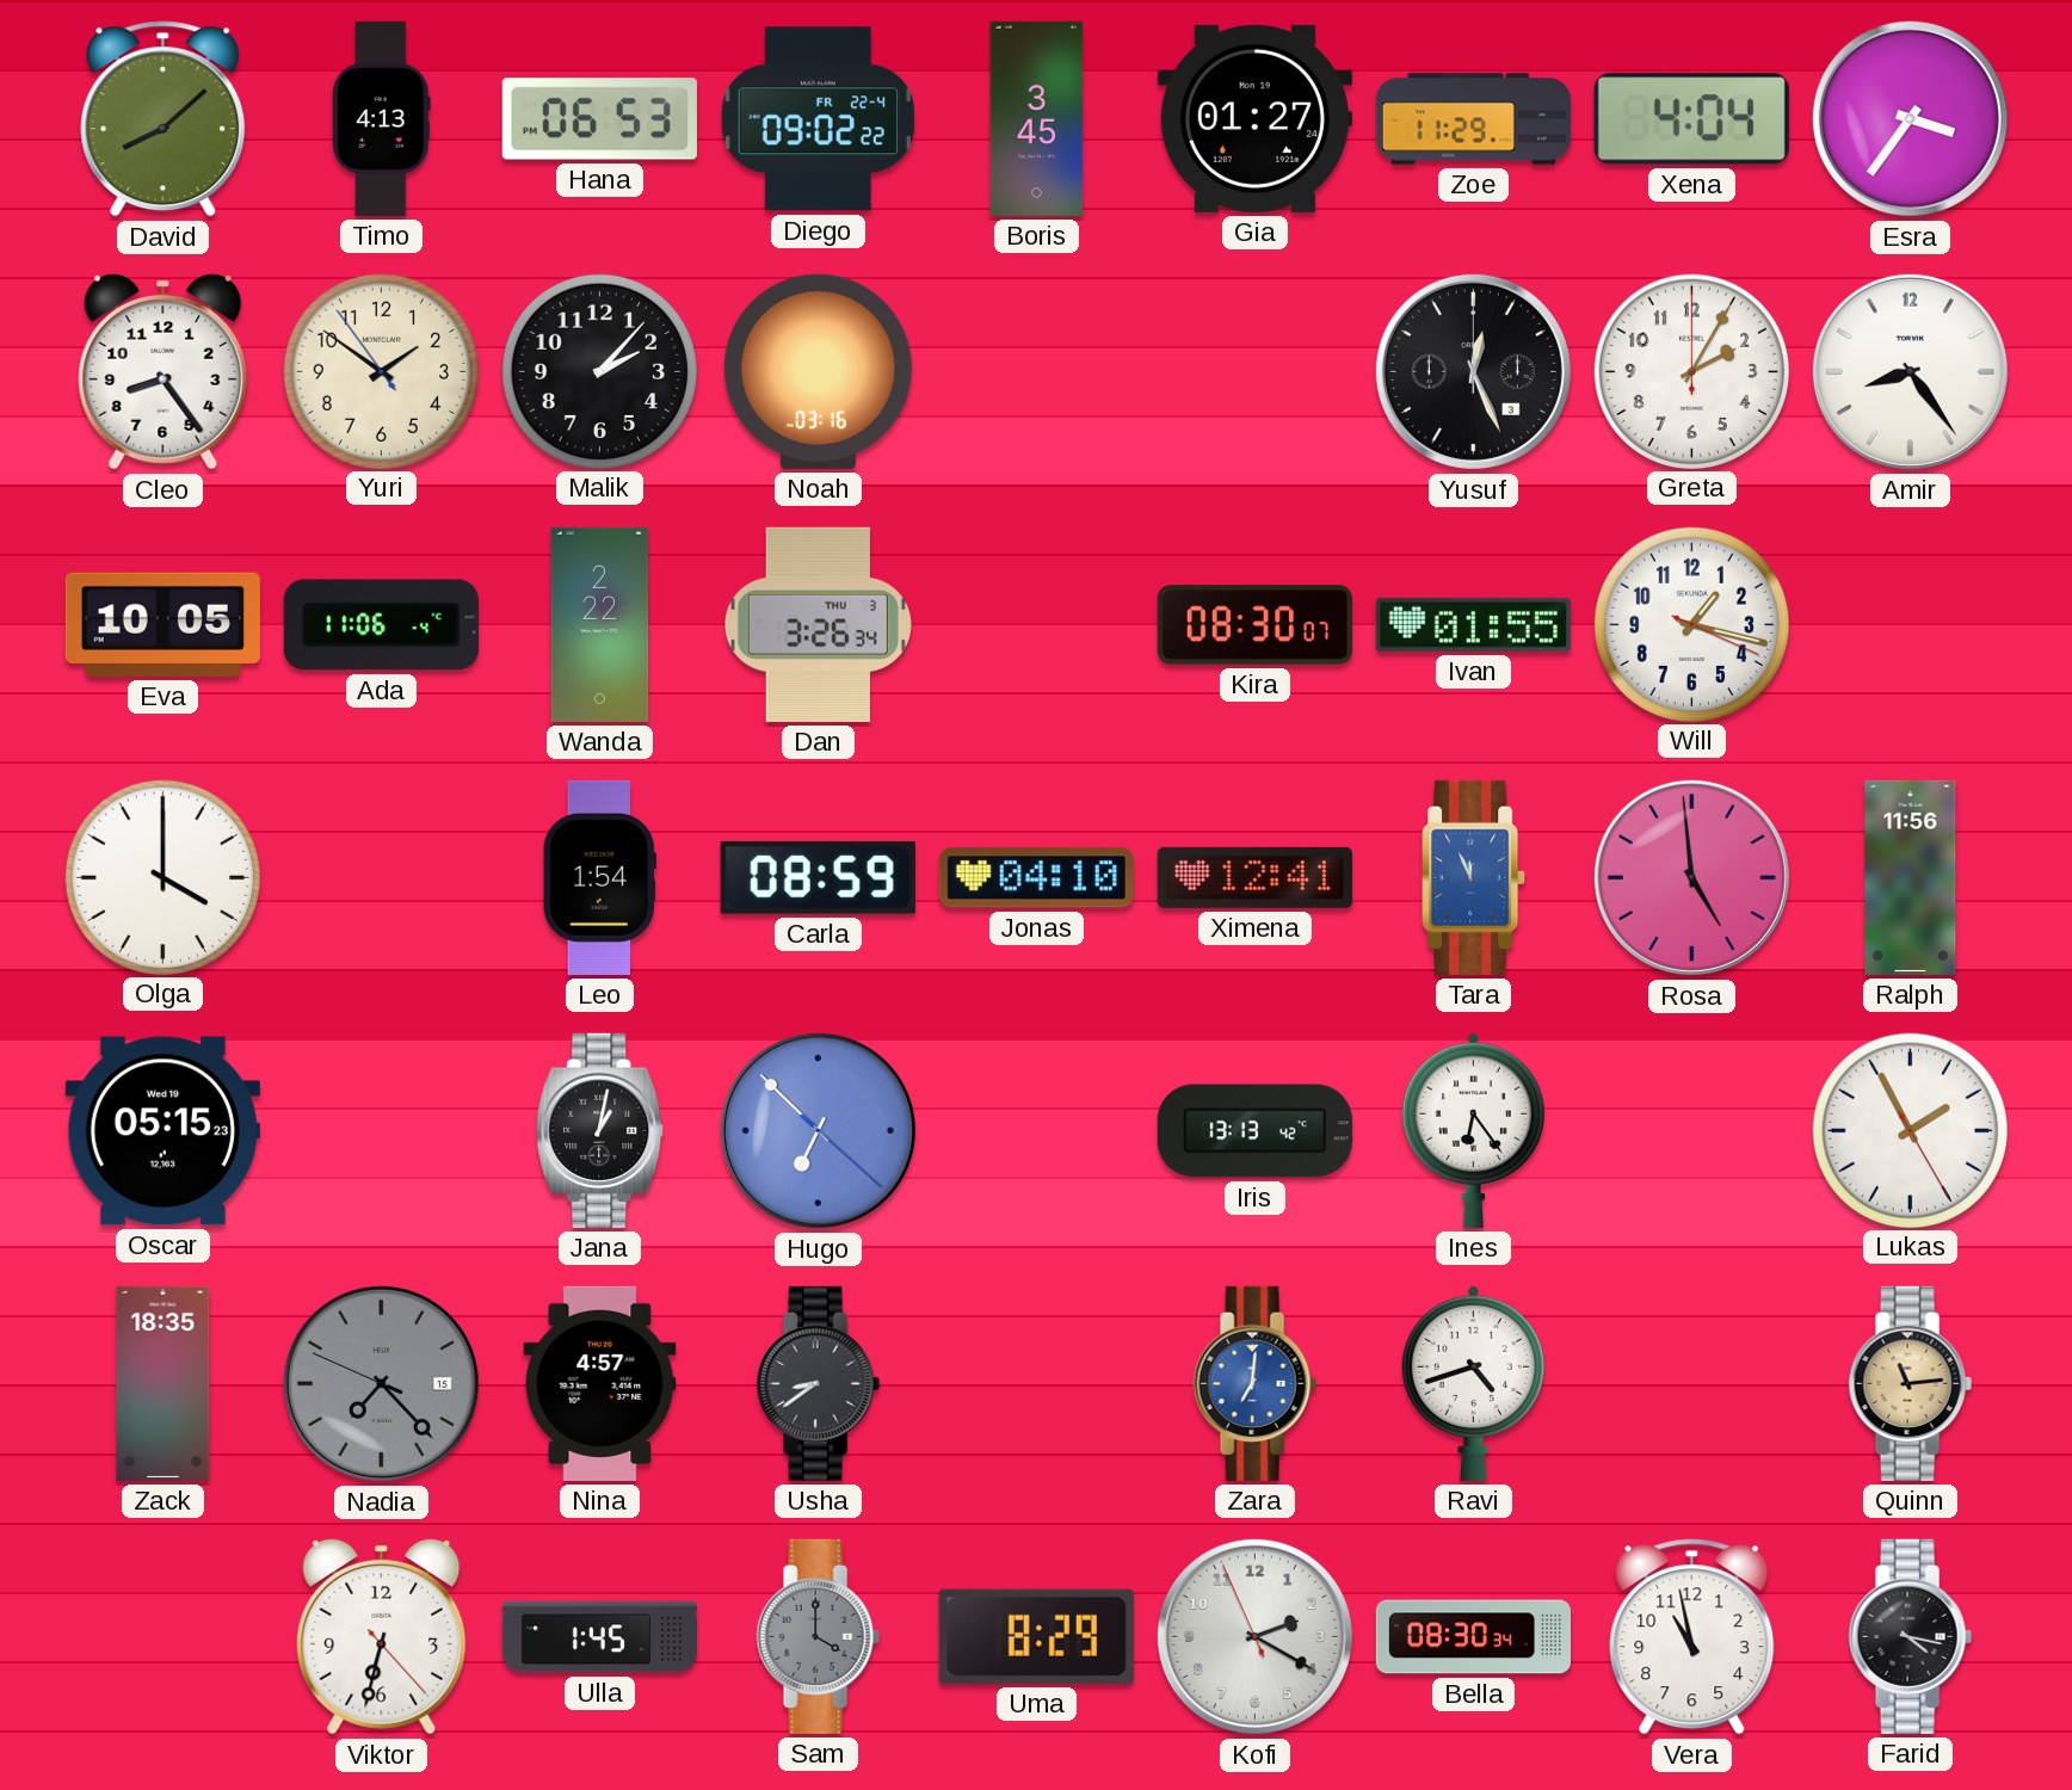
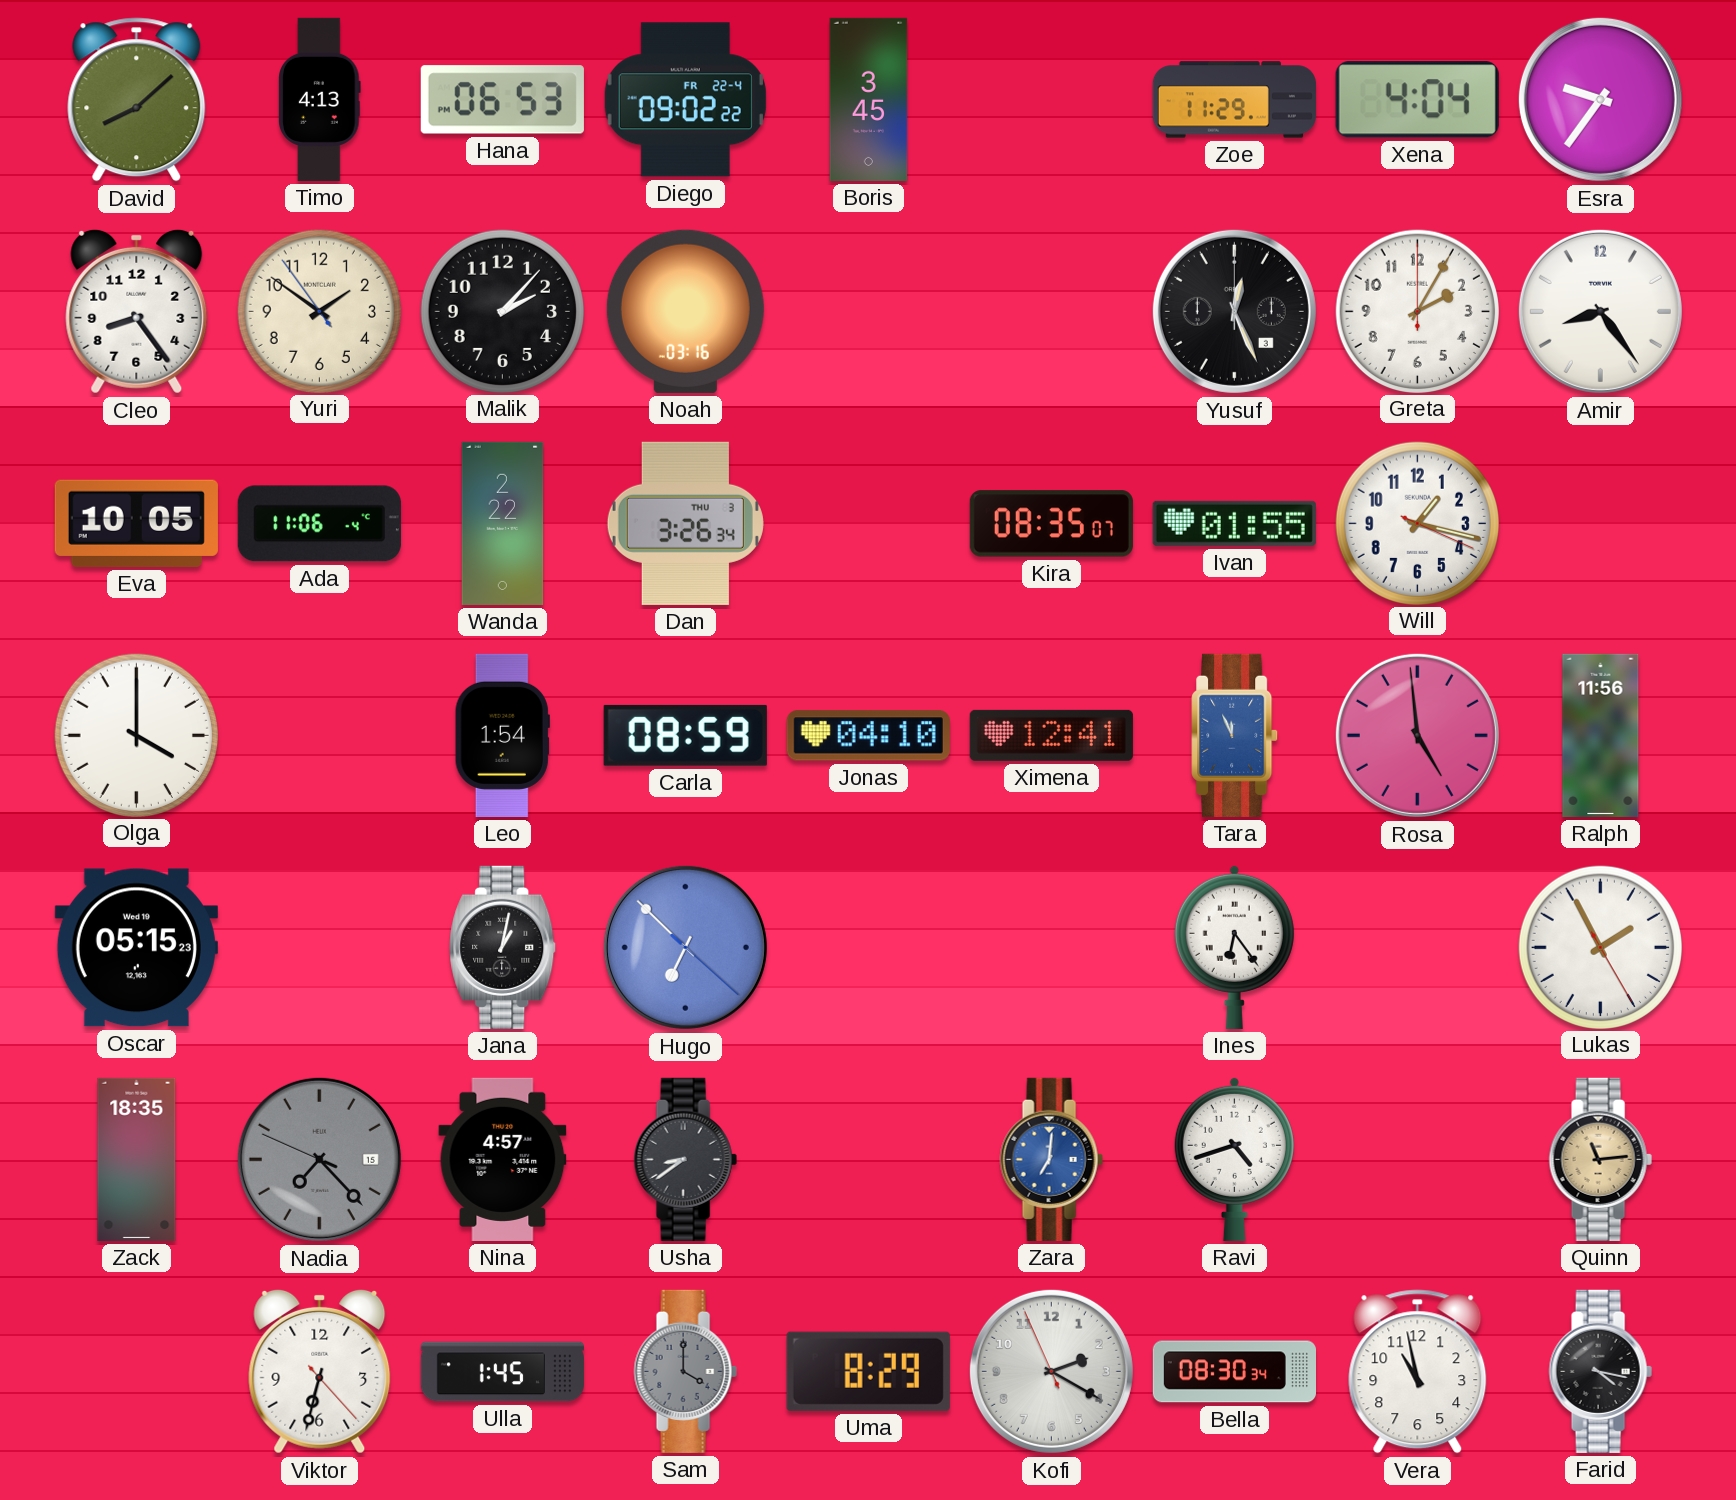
Gia: 01:27 -> none (1254, 118)
Esra: 3:36 -> 9:36 (1600, 99)
Kira: 08:30 -> 08:35 (1051, 524)
Iris: 13:13 -> none (1254, 1131)
